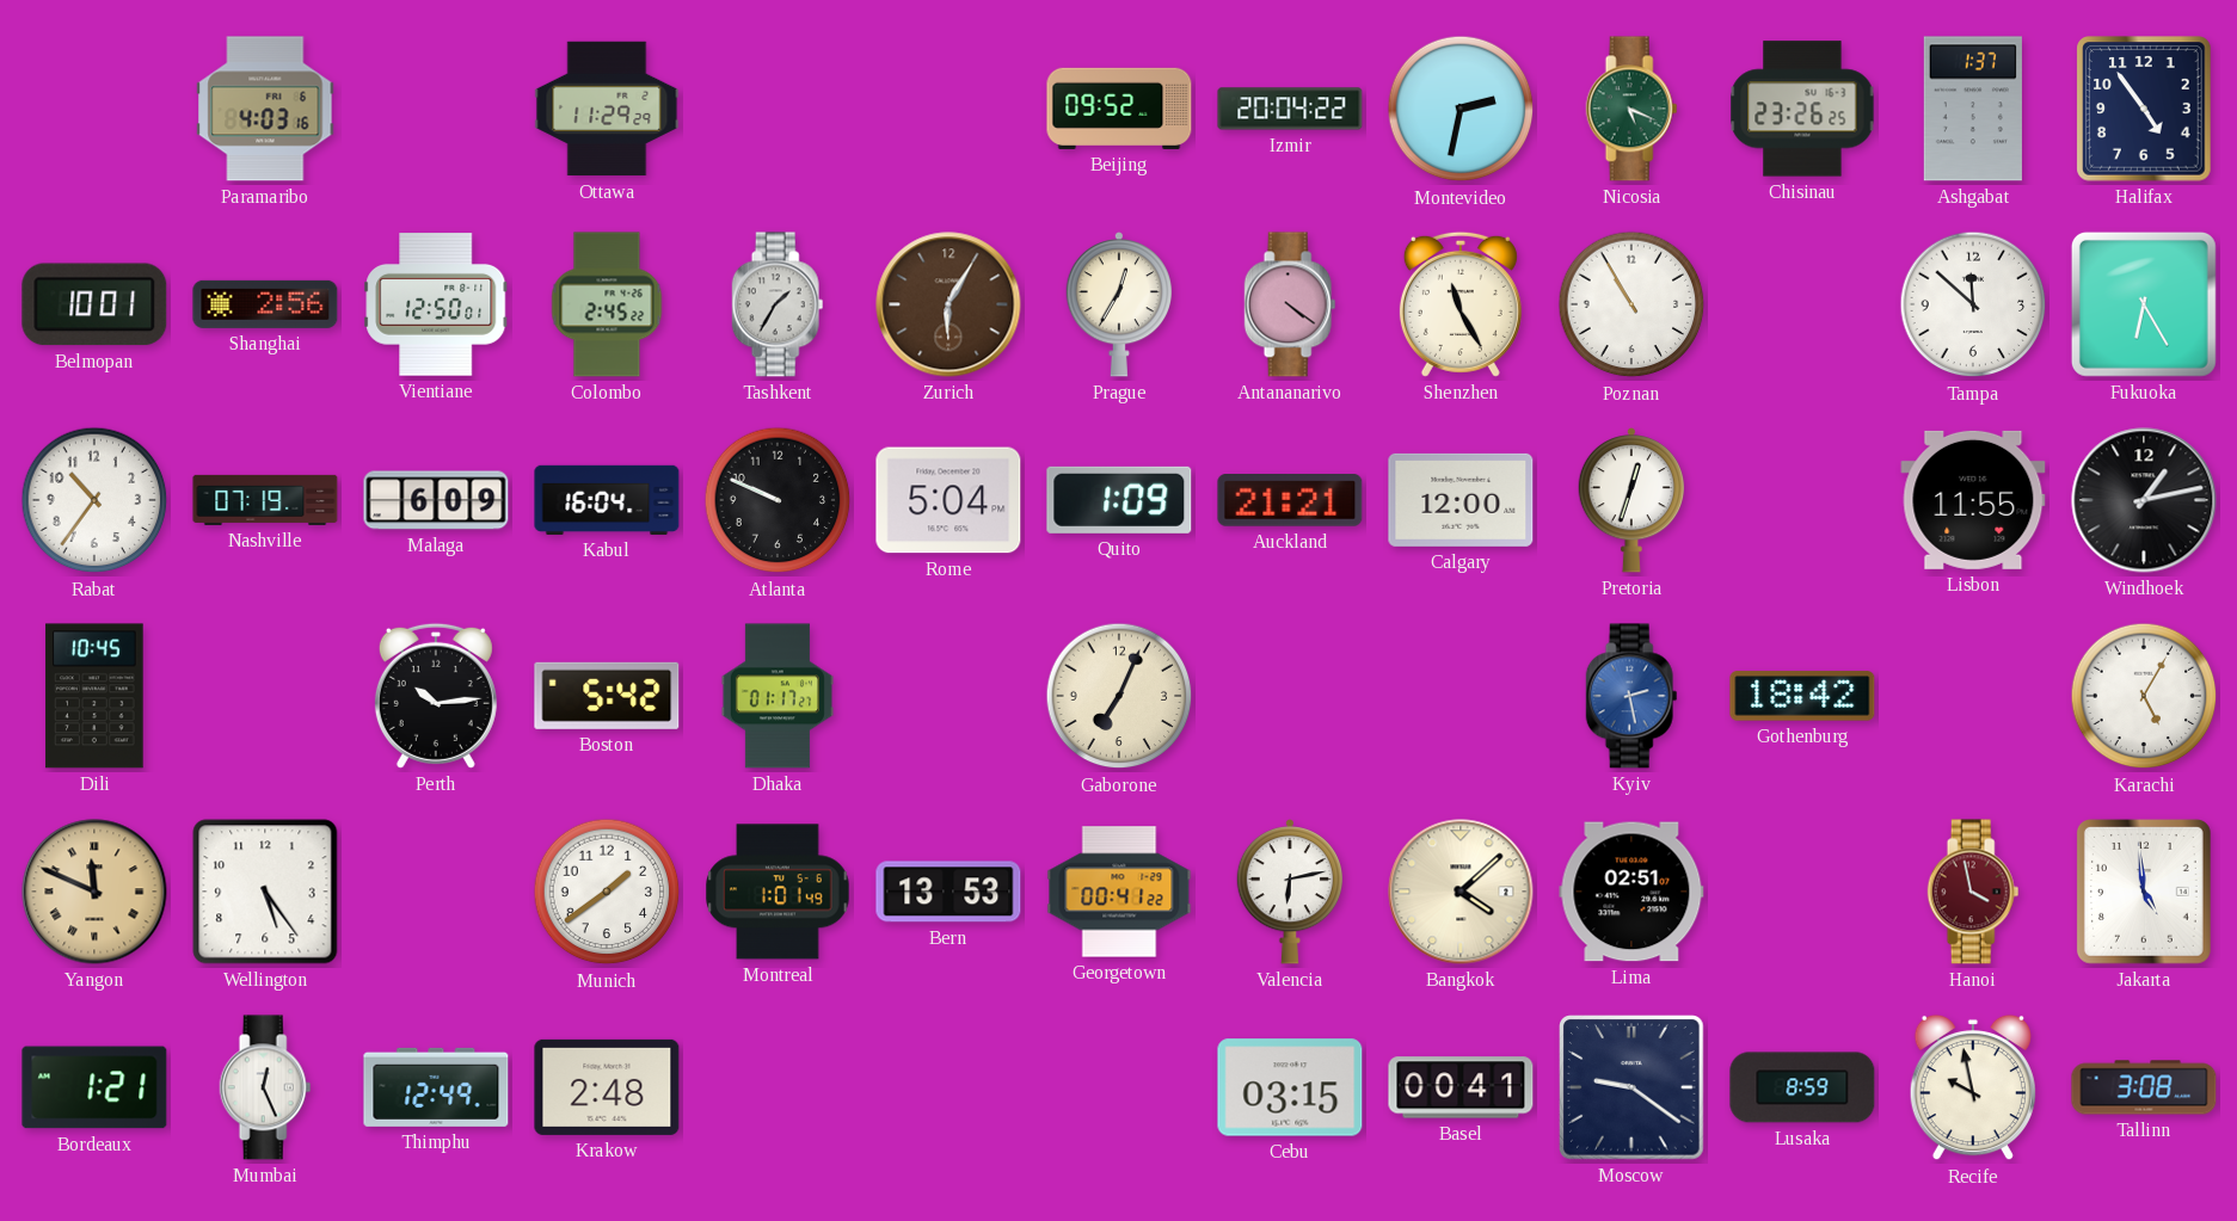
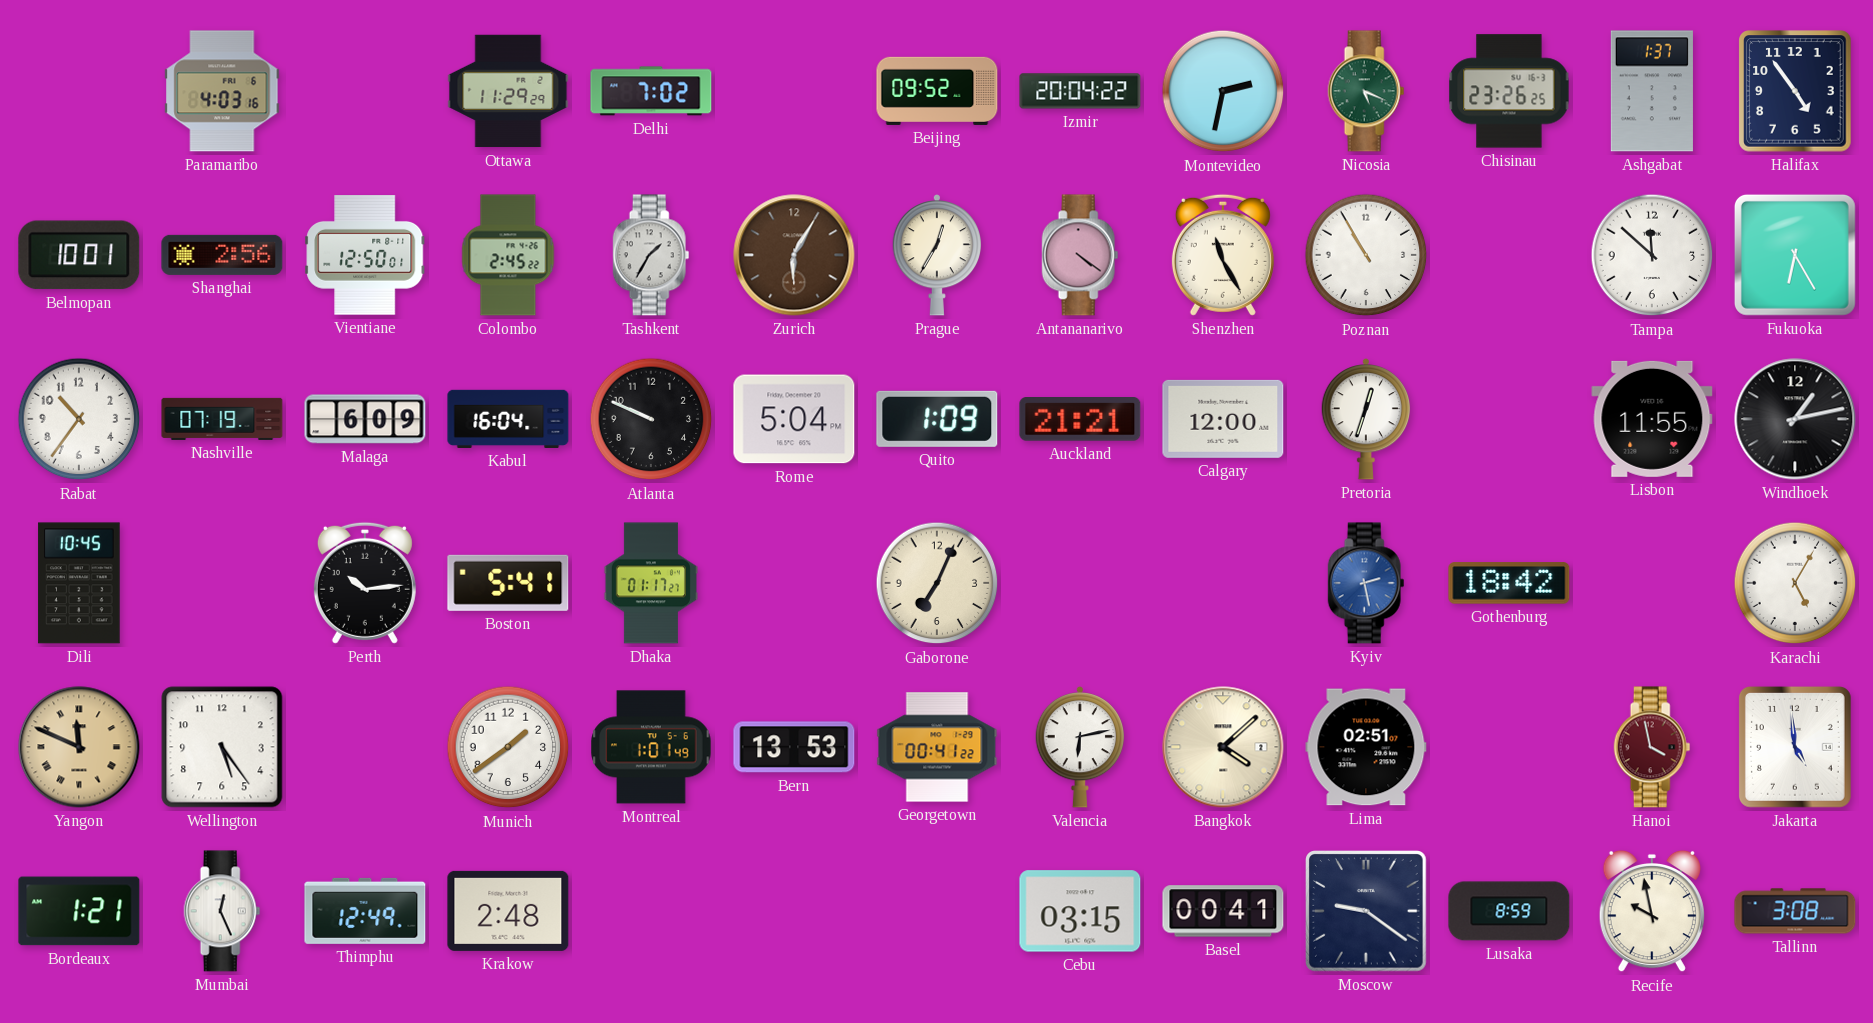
Delhi: none -> 7:02 (651, 91)
Boston: 5:42 -> 5:41 (508, 583)
